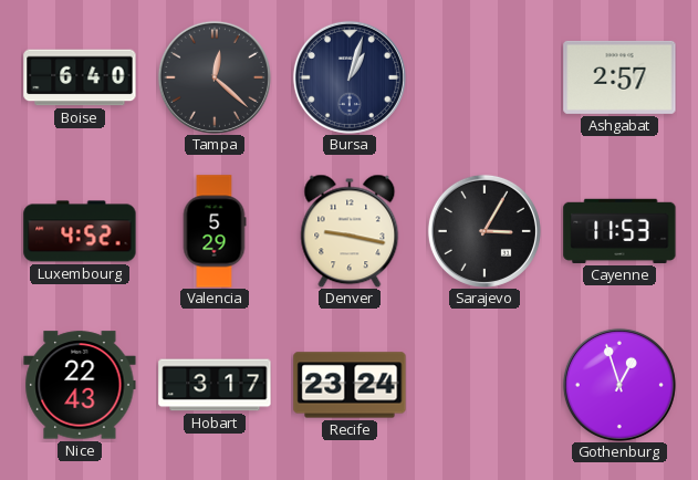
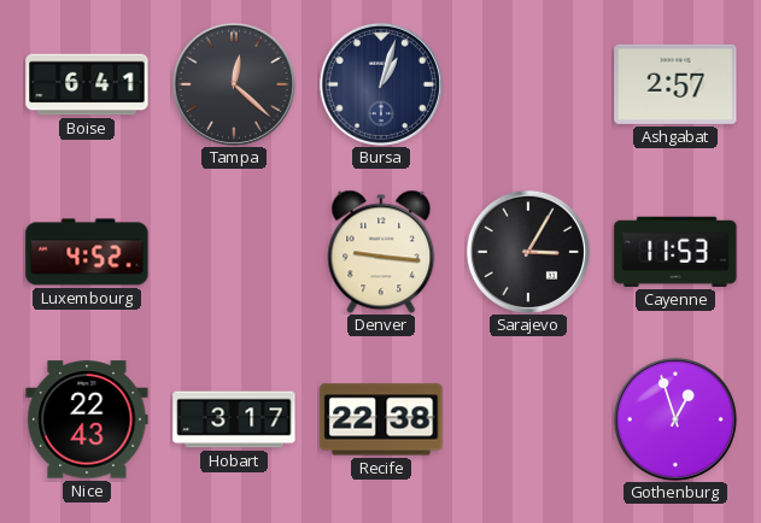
Boise: 6:40 -> 6:41 (87, 84)
Valencia: 5:29 -> none (215, 231)
Denver: 9:17 -> 9:16 (381, 252)
Recife: 23:24 -> 22:38 (381, 419)
